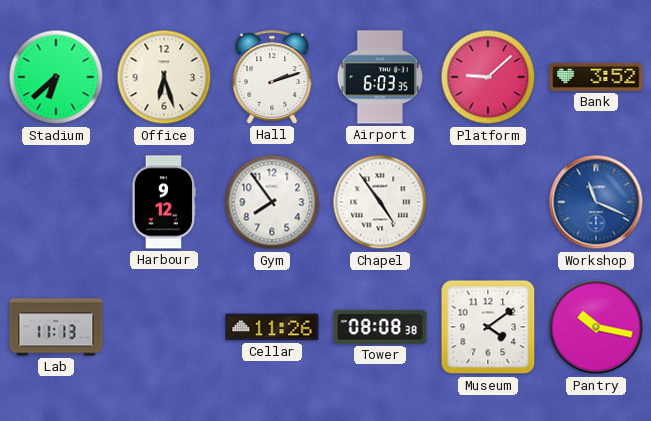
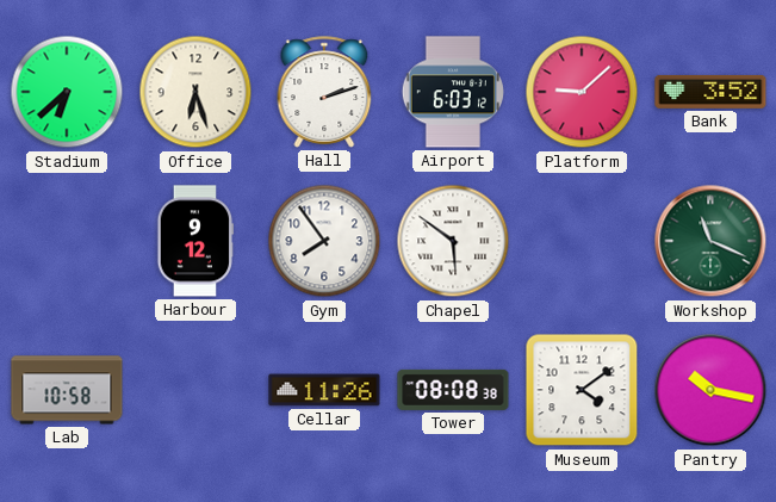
Airport: 6:03:35 -> 6:03:12 (453, 92)
Chapel: 4:54 -> 5:51 (453, 241)
Workshop dial: blue -> green (710, 241)
Lab: 11:13 -> 10:58 (67, 390)
